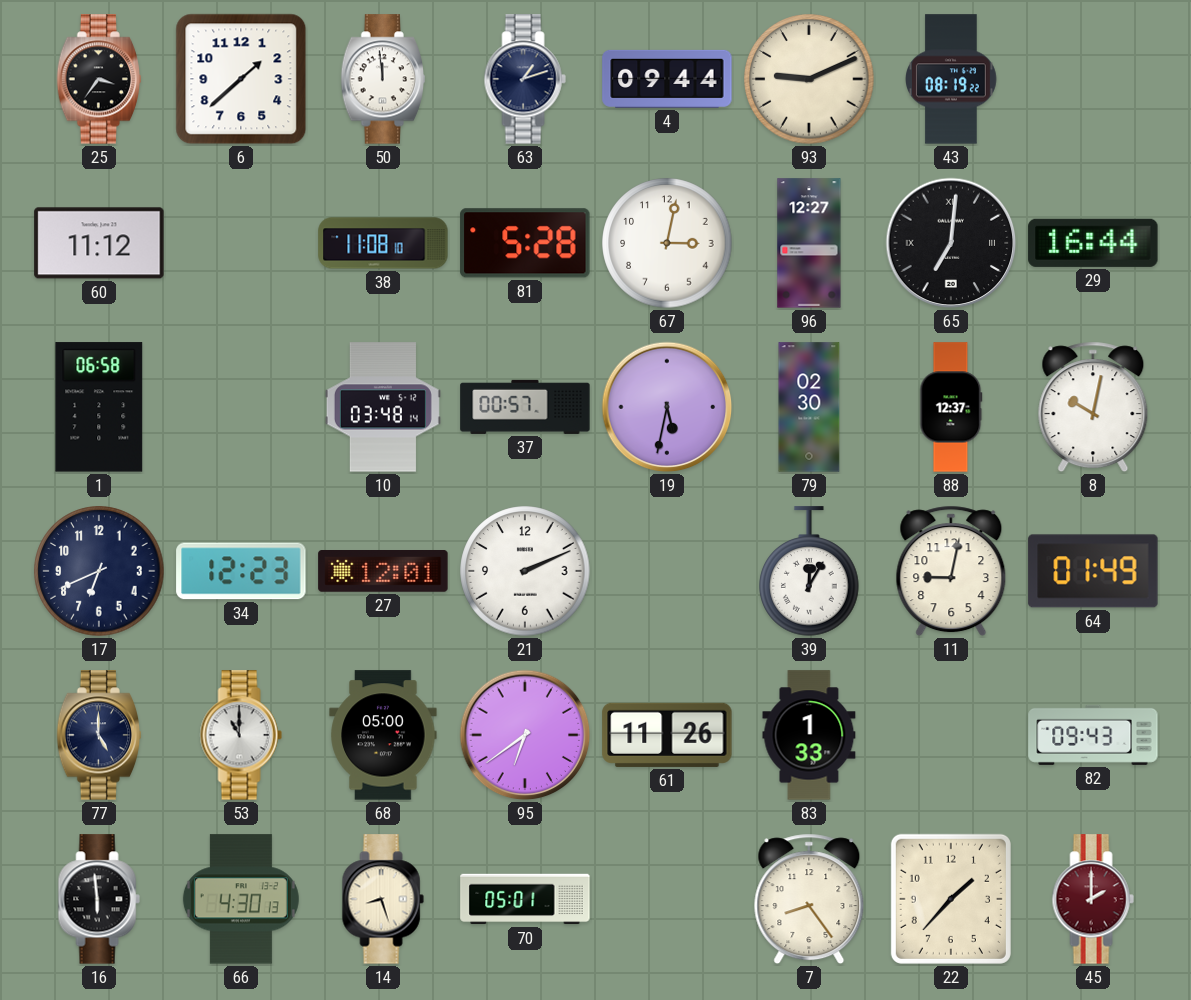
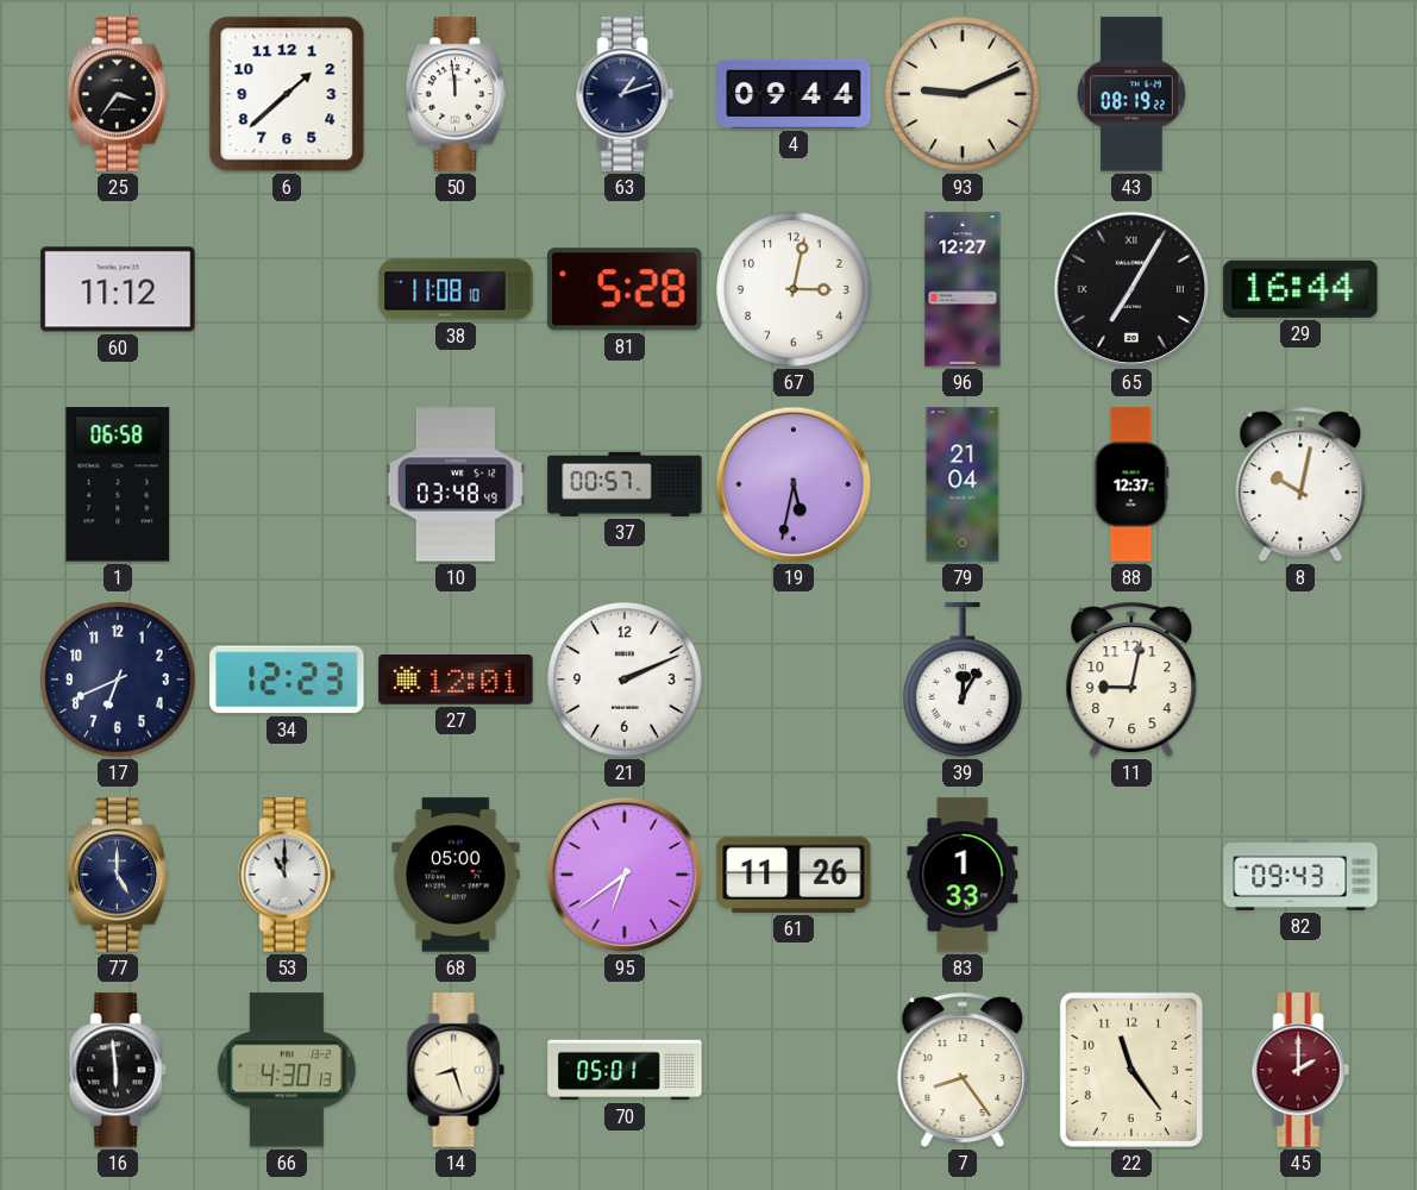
65: 7:01 -> 7:05 (1131, 289)
10: 03:48:14 -> 03:48:49 (456, 484)
79: 02:30 -> 21:04 (963, 484)
64: 01:49 -> none (1093, 571)
22: 1:37 -> 11:24 (1131, 1070)
